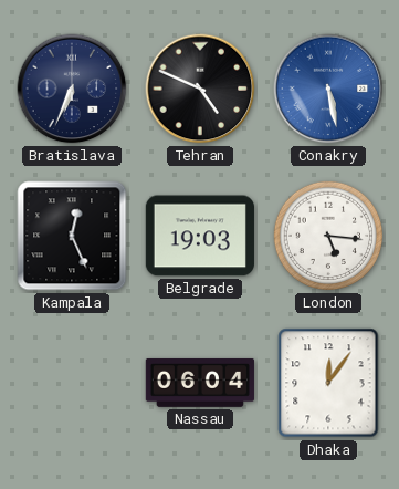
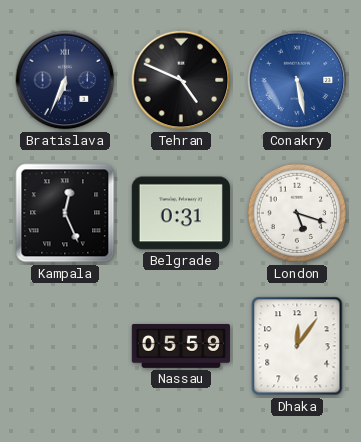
Belgrade: 19:03 -> 0:31 (181, 213)
London: 5:16 -> 5:18 (297, 213)
Nassau: 06:04 -> 05:59 (180, 346)
